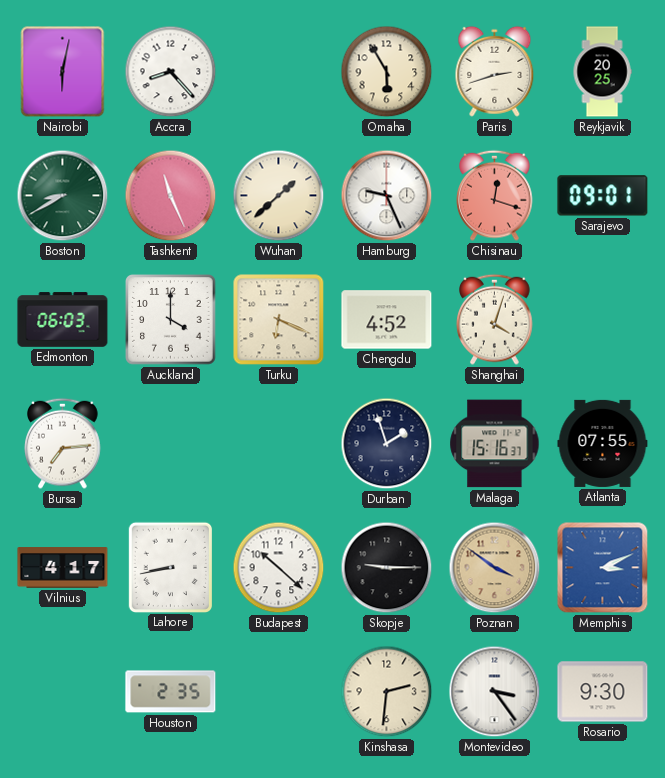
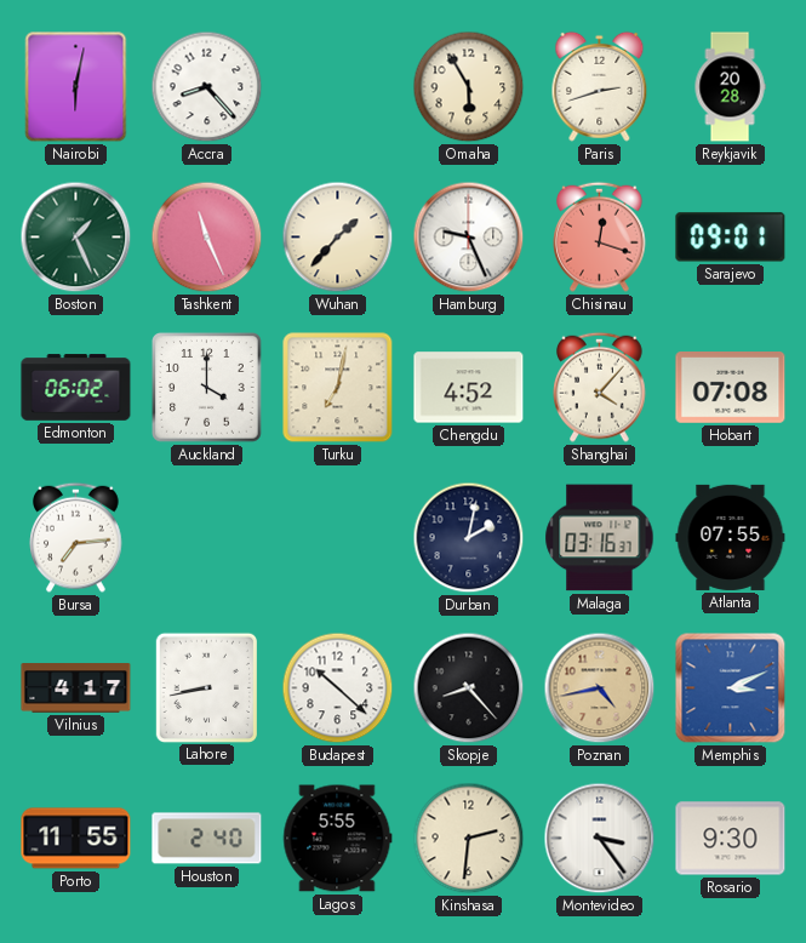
Reykjavik: 20:25 -> 20:28 (730, 87)
Boston: 8:40 -> 1:26 (76, 238)
Wuhan: 1:38 -> 1:37 (338, 238)
Edmonton: 06:03 -> 06:02 (76, 388)
Turku: 6:19 -> 7:02 (338, 388)
Shanghai: 4:03 -> 4:07 (600, 387)
Hobart: none -> 07:08 (731, 388)
Durban: 1:57 -> 2:02 (469, 538)
Malaga: 15:16 -> 03:16 (600, 538)
Skopje: 9:15 -> 8:23 (469, 688)
Poznan: 3:51 -> 4:43 (600, 688)
Porto: none -> 11:55 (76, 839)
Houston: 2:35 -> 2:40 (207, 839)
Lagos: none -> 5:55 (338, 839)
